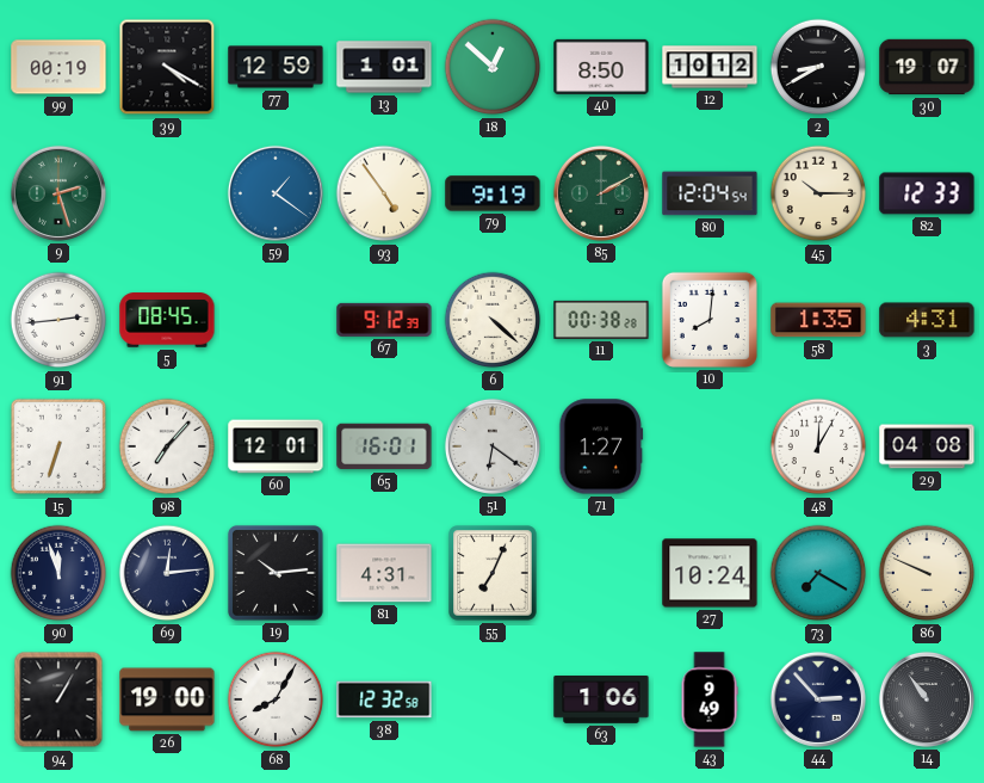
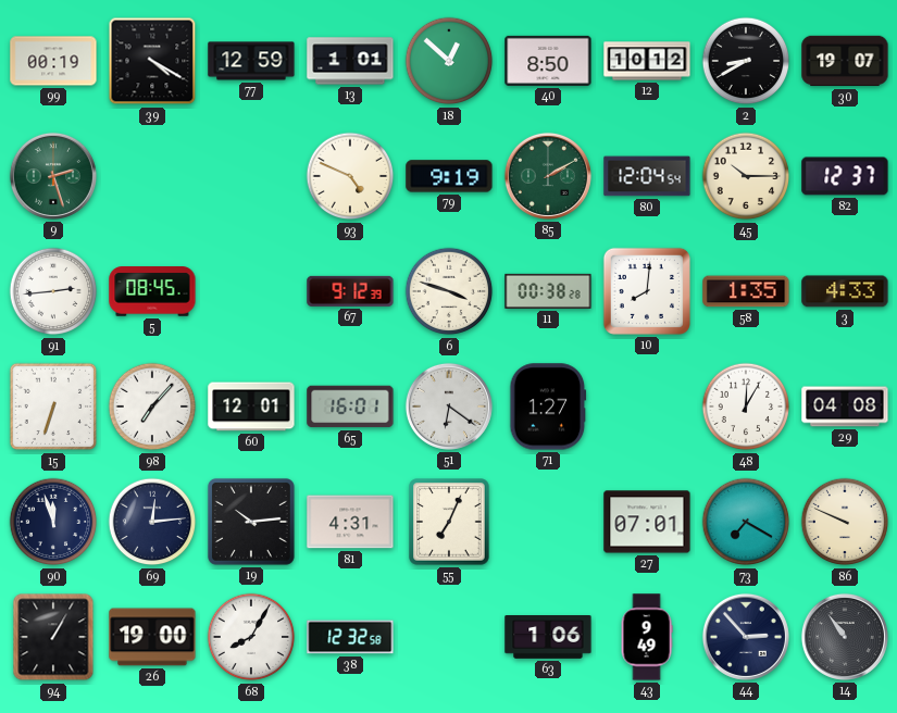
59: 1:21 -> none (276, 193)
93: 4:54 -> 4:49 (350, 176)
82: 12:33 -> 12:37 (845, 176)
6: 4:22 -> 3:48 (449, 291)
3: 4:31 -> 4:33 (845, 291)
27: 10:24 -> 07:01 (647, 522)
